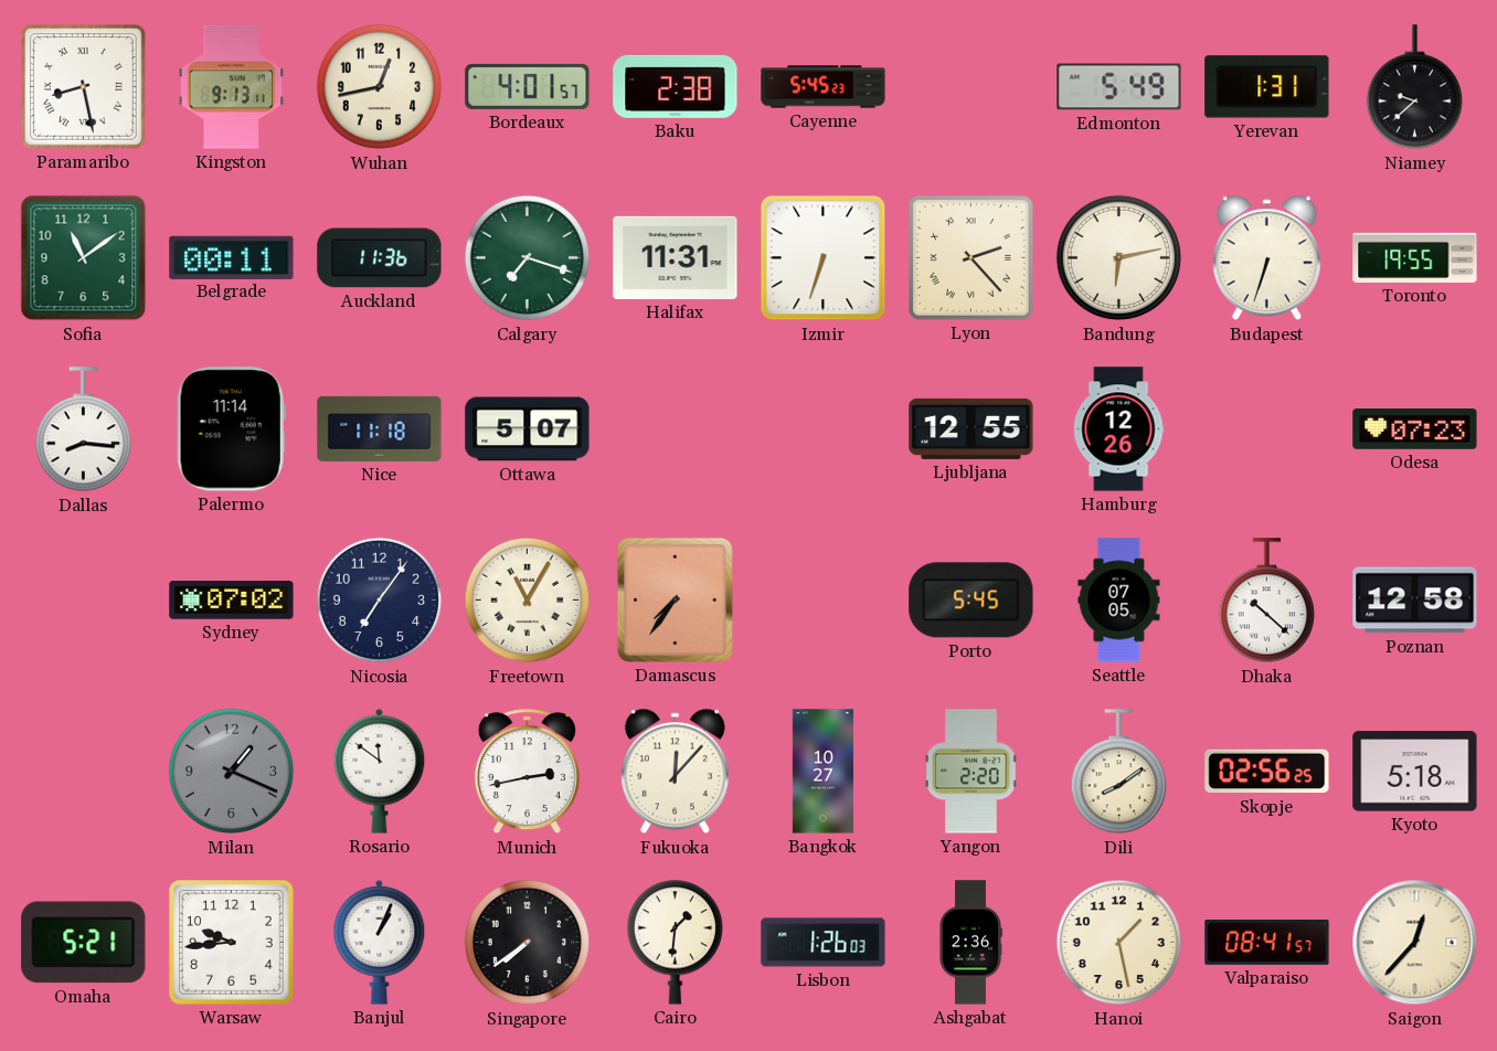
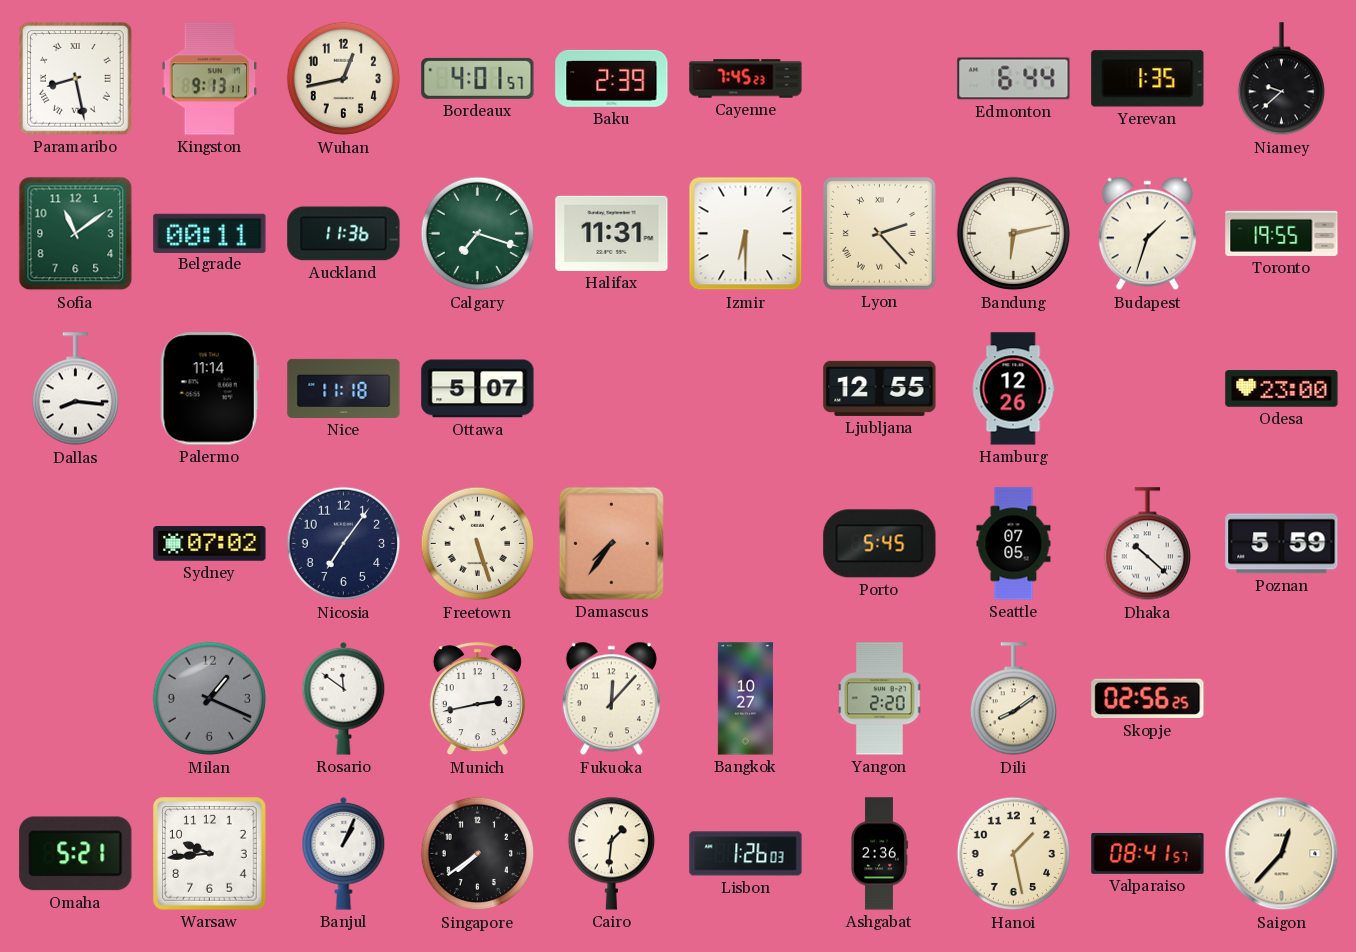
Baku: 2:38 -> 2:39 (612, 78)
Cayenne: 5:45 -> 7:45 (746, 79)
Edmonton: 5:49 -> 6:44 (1014, 79)
Yerevan: 1:31 -> 1:35 (1148, 79)
Izmir: 6:33 -> 6:30 (746, 234)
Budapest: 6:33 -> 1:33 (1147, 234)
Odesa: 07:23 -> 23:00 (1282, 389)
Freetown: 11:05 -> 5:27 (478, 544)
Poznan: 12:58 -> 5:59 (1282, 544)
Kyoto: 5:18 -> none (1415, 772)
